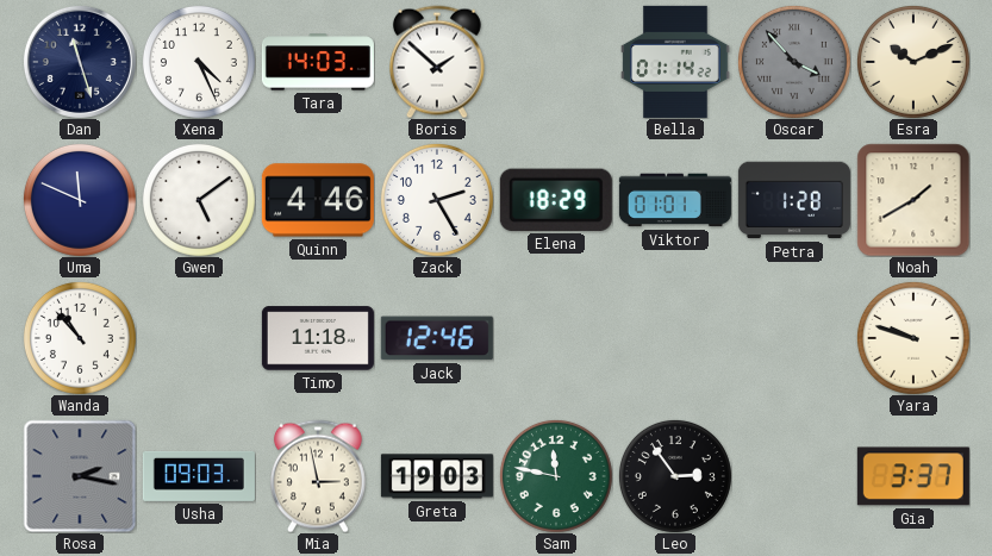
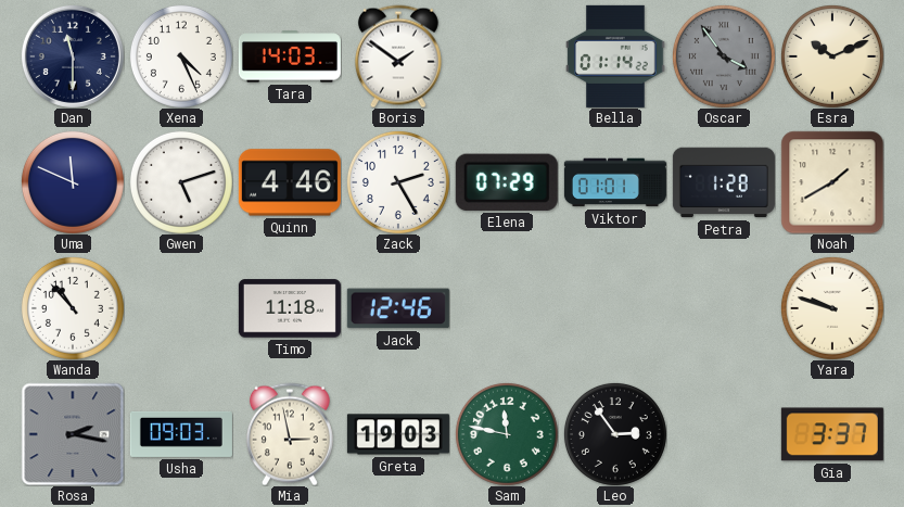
Dan: 11:27 -> 11:30 (73, 56)
Boris: 1:52 -> 1:51 (398, 56)
Oscar: 3:53 -> 3:54 (724, 56)
Gwen: 5:09 -> 5:12 (181, 182)
Elena: 18:29 -> 07:29 (507, 182)
